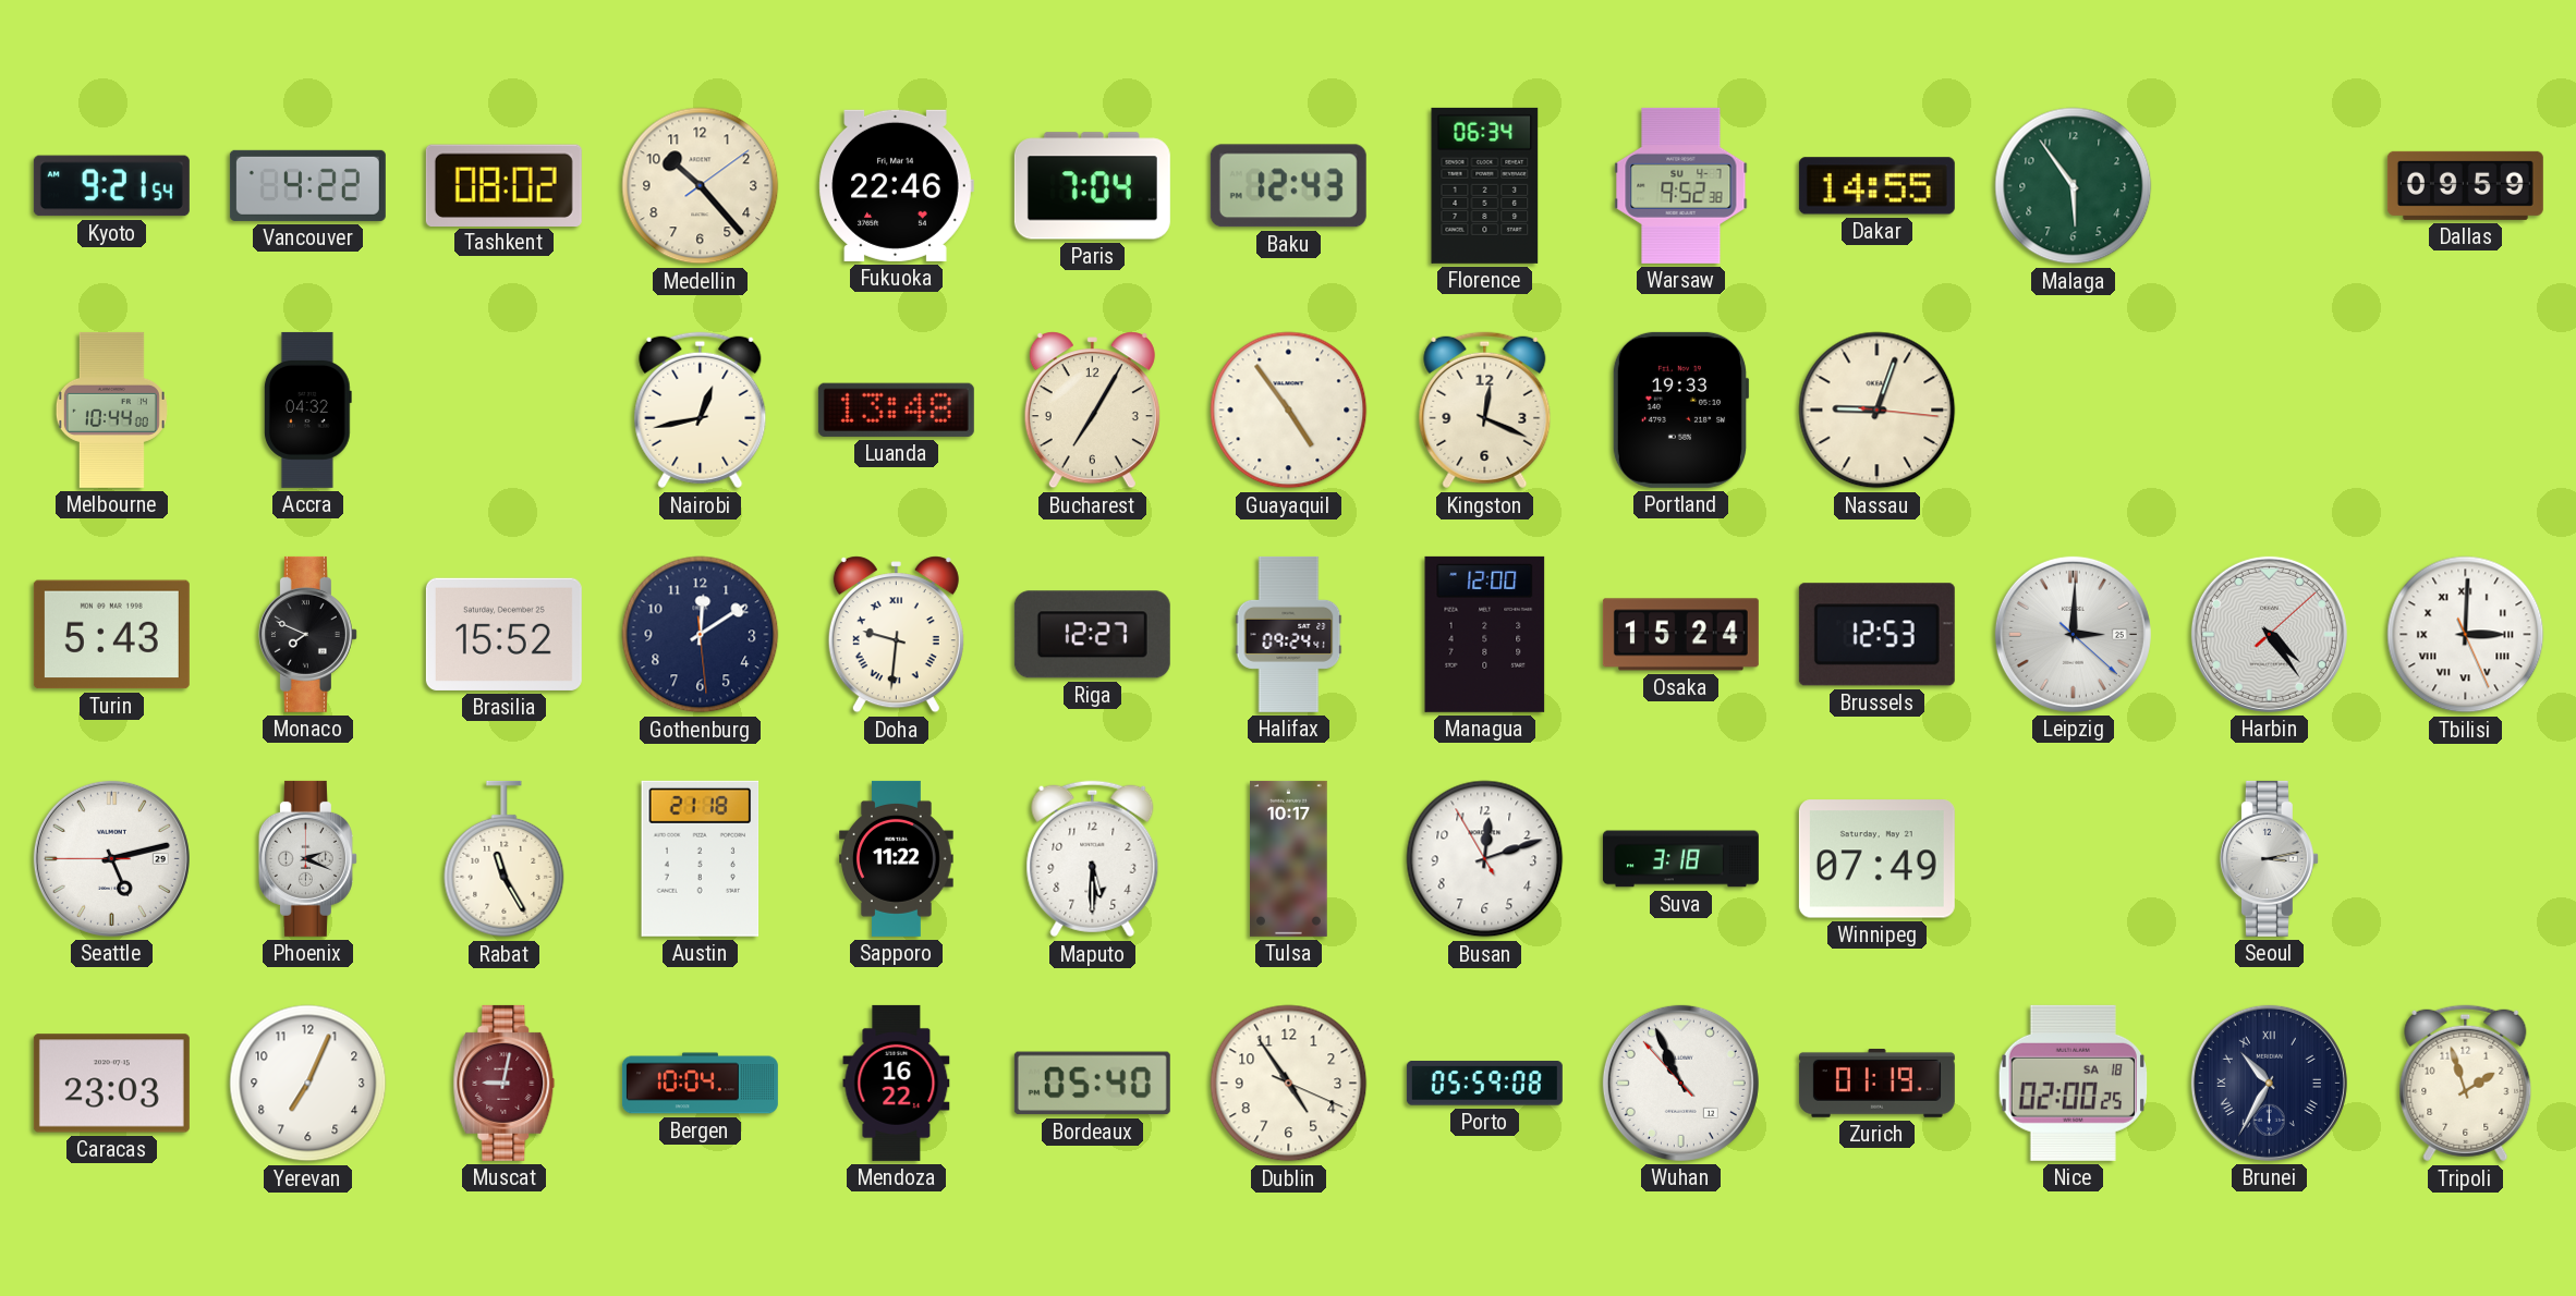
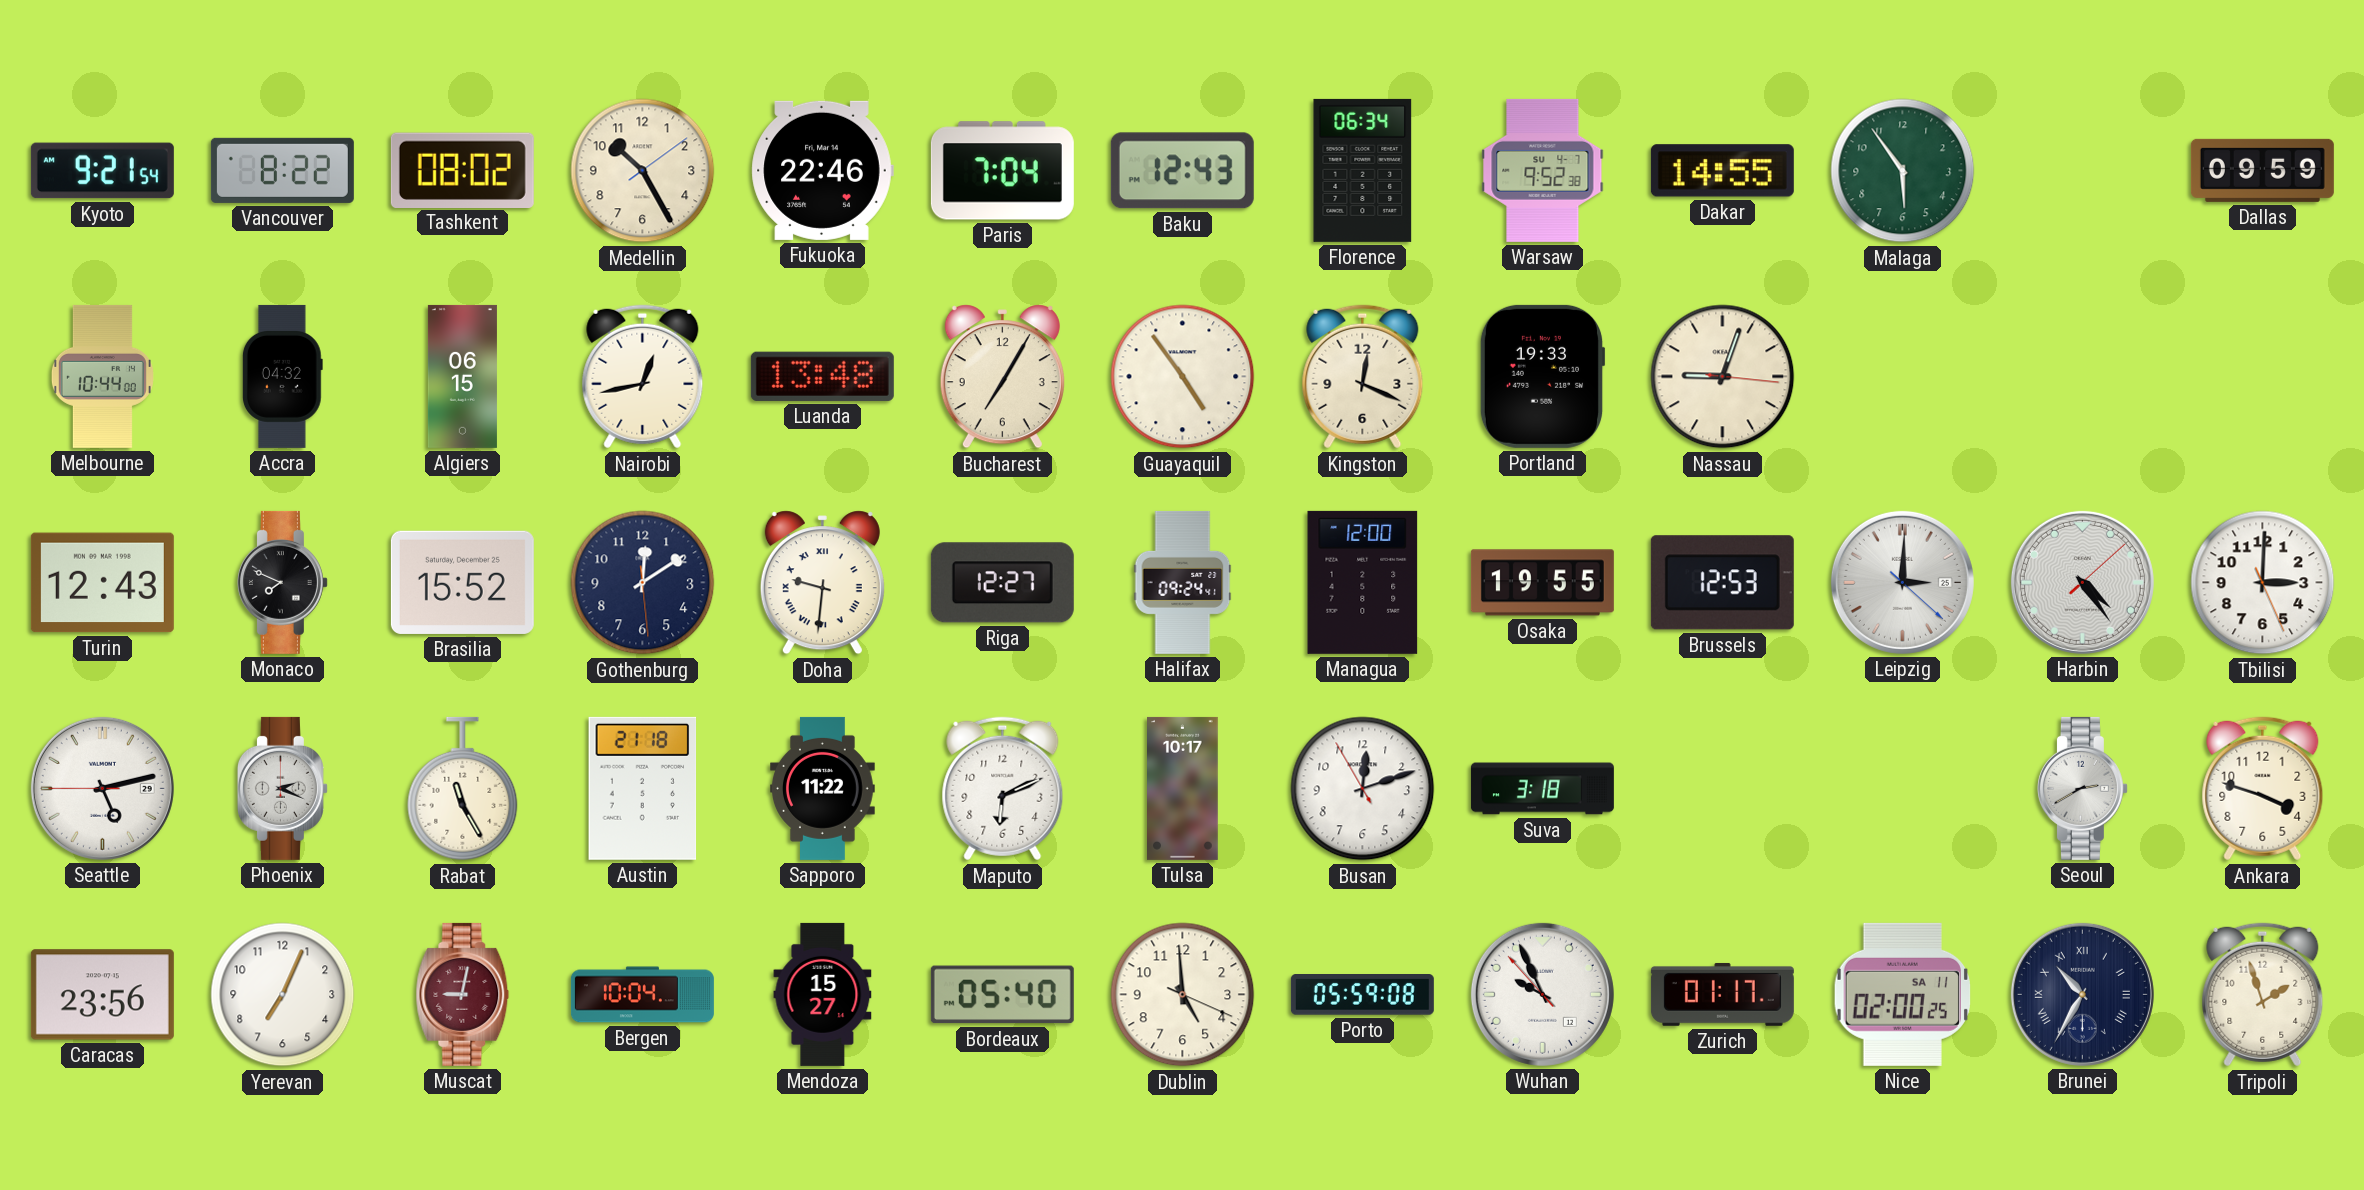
Vancouver: 4:22 -> 8:22 (282, 170)
Medellin: 10:23 -> 10:25 (643, 171)
Algiers: none -> 06:15 (462, 376)
Turin: 5:43 -> 12:43 (102, 583)
Osaka: 15:24 -> 19:55 (1542, 583)
Tbilisi numerals: Roman -> Arabic (2263, 583)
Maputo: 5:30 -> 6:11 (1003, 789)
Winnipeg: 07:49 -> none (1876, 859)
Seoul: 3:13 -> 2:40 (2082, 788)
Ankara: none -> 3:48 (2263, 789)
Caracas: 23:03 -> 23:56 (102, 995)
Mendoza: 16:22 -> 15:27 (823, 994)
Dublin: 4:54 -> 4:59 (1183, 995)
Wuhan: 10:55 -> 9:55 (1542, 994)
Zurich: 01:19 -> 01:17 (1722, 994)
Nice date: SA 18 -> SA 11 (1902, 994)
